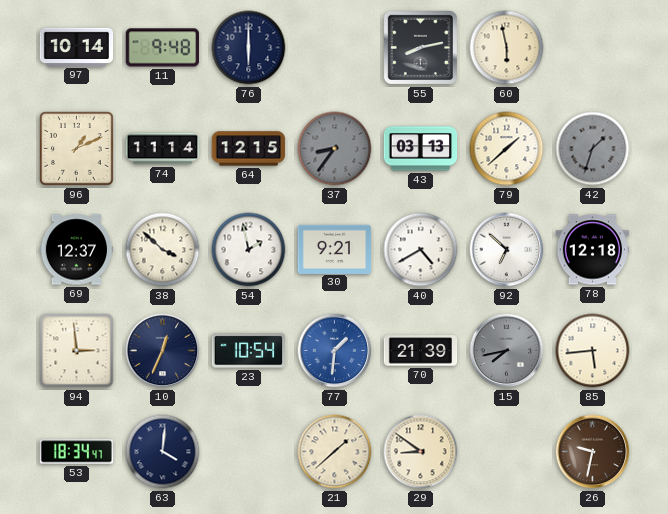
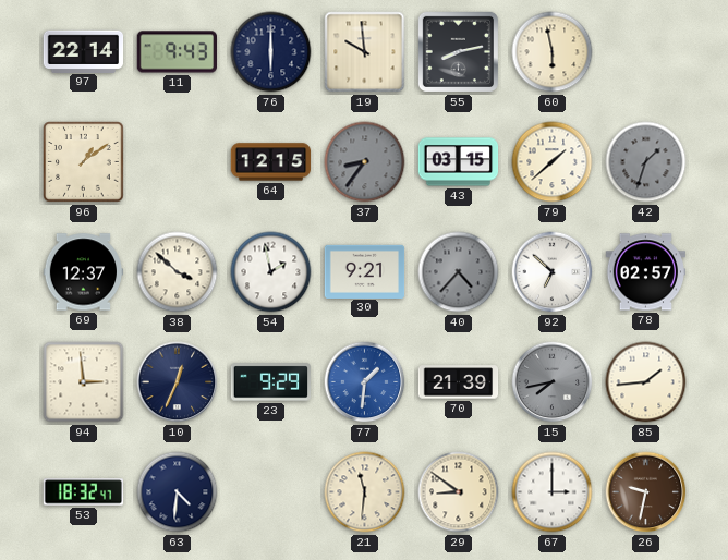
97: 10:14 -> 22:14 (84, 51)
11: 9:48 -> 9:43 (178, 52)
19: none -> 9:59 (365, 52)
96: 1:11 -> 1:09 (84, 162)
74: 11:14 -> none (163, 149)
43: 03:13 -> 03:15 (459, 162)
40: 4:40 -> 4:37 (459, 272)
40 dial: white -> grey (459, 272)
78: 12:18 -> 02:57 (646, 272)
23: 10:54 -> 9:29 (270, 382)
85: 5:44 -> 1:44 (646, 382)
53: 18:34 -> 18:32 (84, 492)
63: 4:01 -> 4:31 (178, 492)
21: 1:38 -> 11:31 (365, 492)
67: none -> 3:00 (553, 492)
